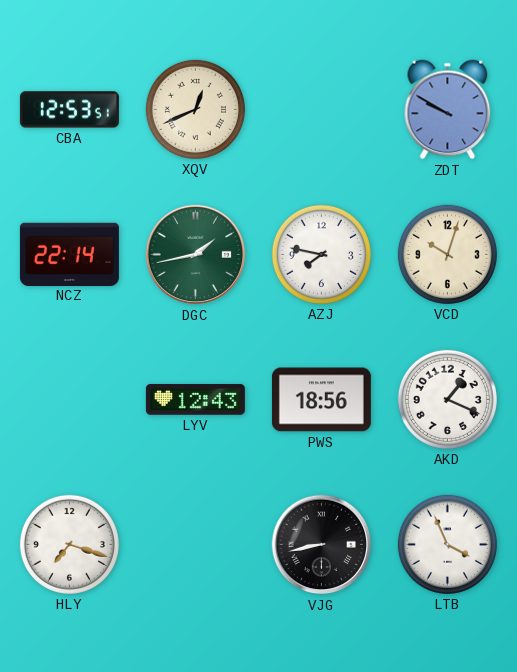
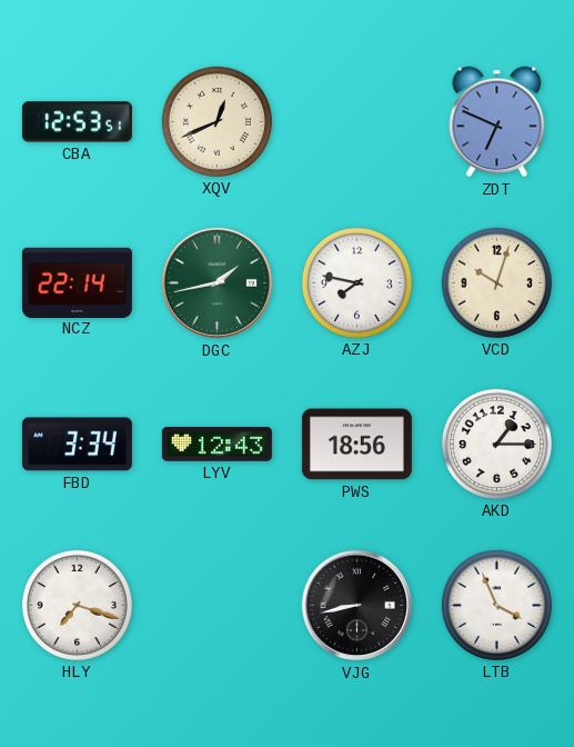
ZDT: 9:50 -> 6:49 (497, 122)
FBD: none -> 3:34 (77, 445)
AKD: 1:19 -> 1:15 (496, 444)
